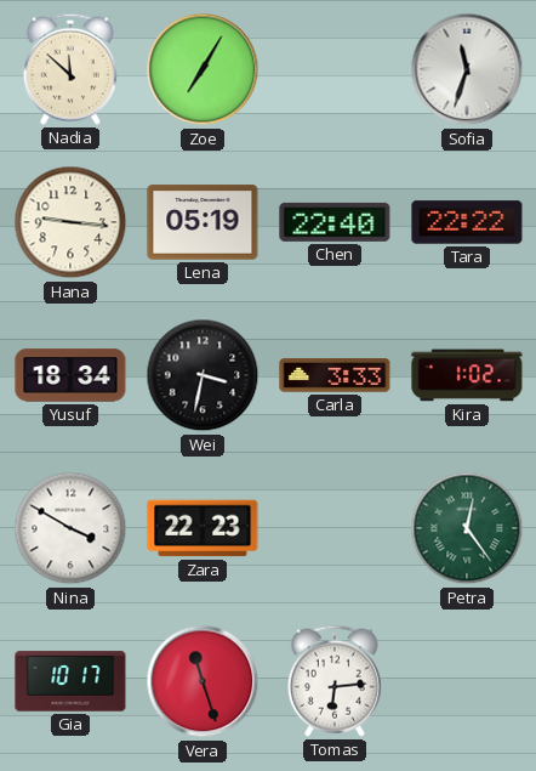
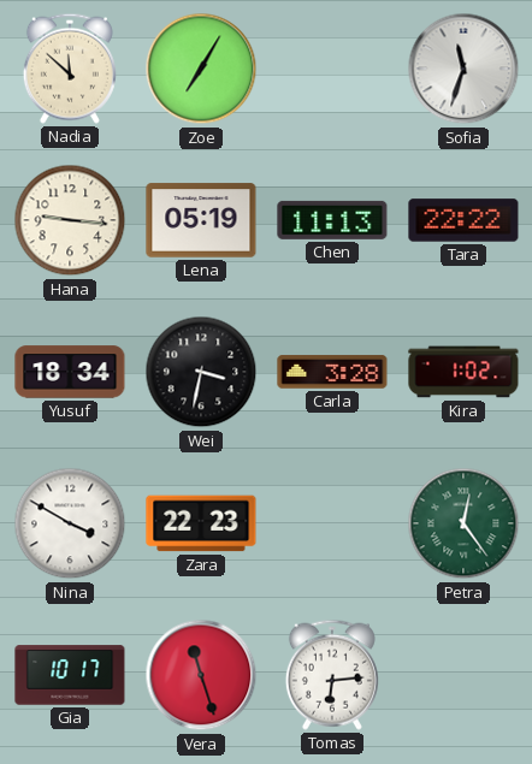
Chen: 22:40 -> 11:13 (332, 220)
Carla: 3:33 -> 3:28 (332, 372)
